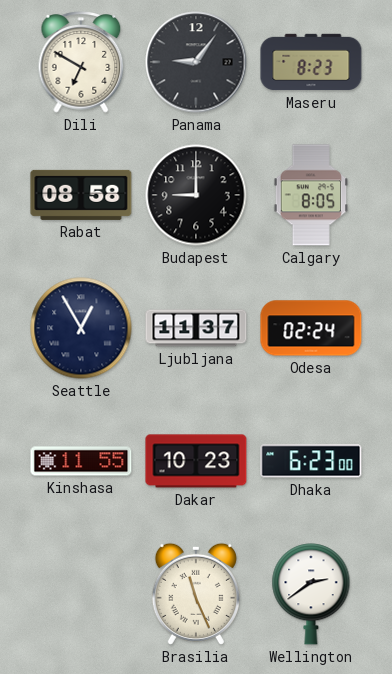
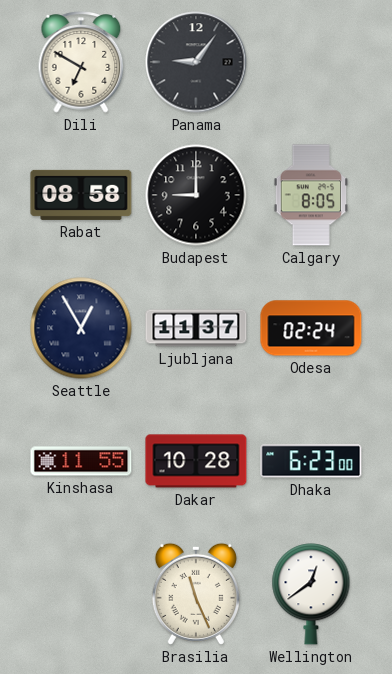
Maseru: 8:23 -> none (311, 62)
Dakar: 10:23 -> 10:28 (196, 461)
Wellington: 2:39 -> 12:39 (311, 594)
